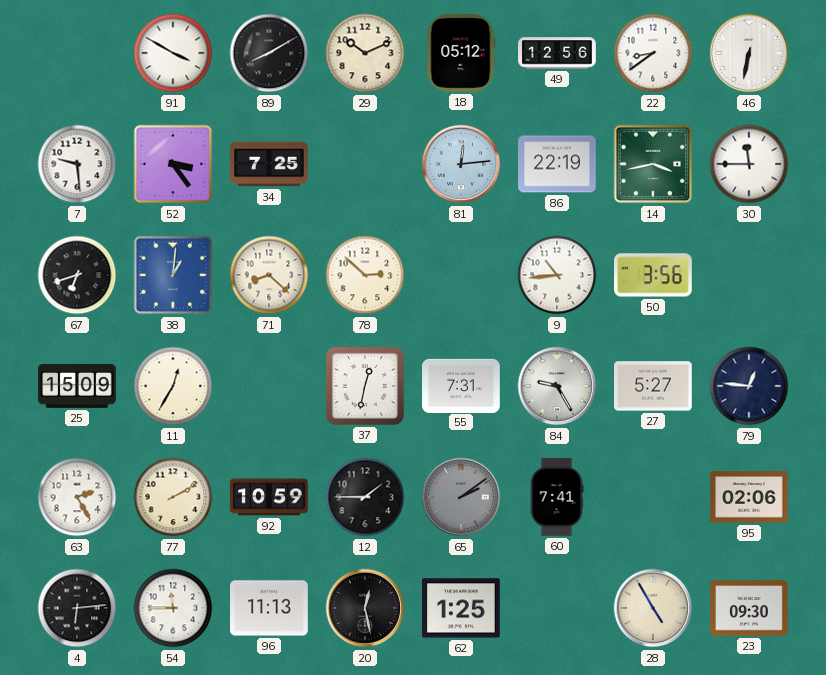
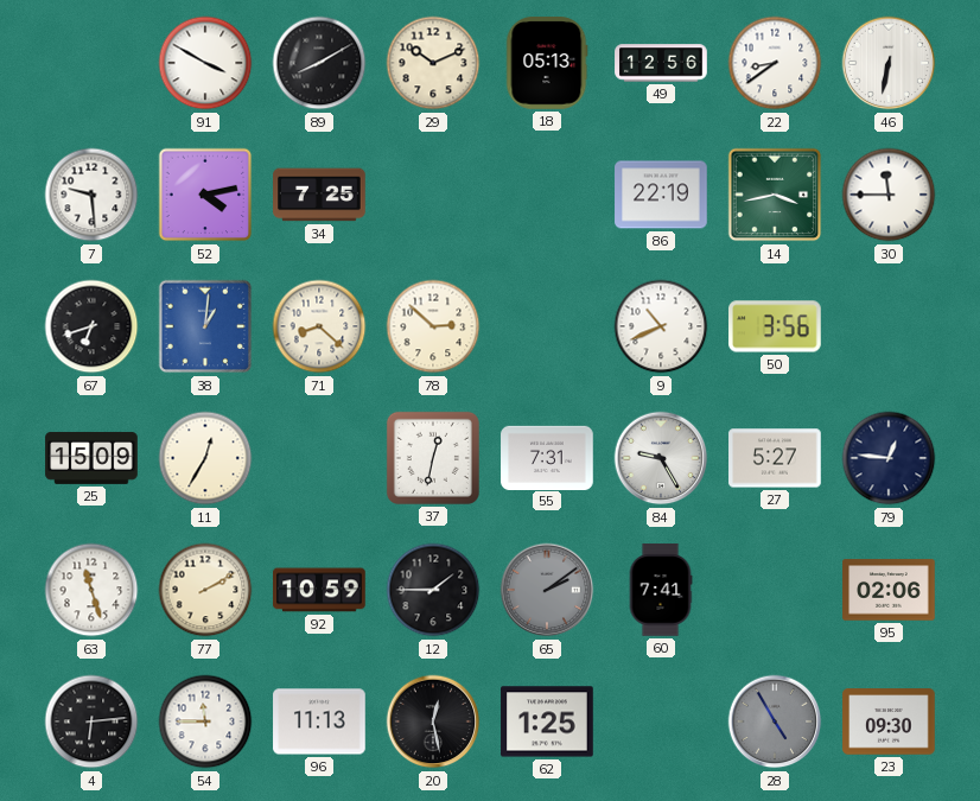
18: 05:12 -> 05:13 (547, 63)
52: 3:24 -> 4:13 (205, 195)
81: 12:14 -> none (461, 164)
9: 10:44 -> 10:41 (661, 326)
63: 2:25 -> 11:27 (91, 590)
28 dial: cream -> grey (775, 721)
